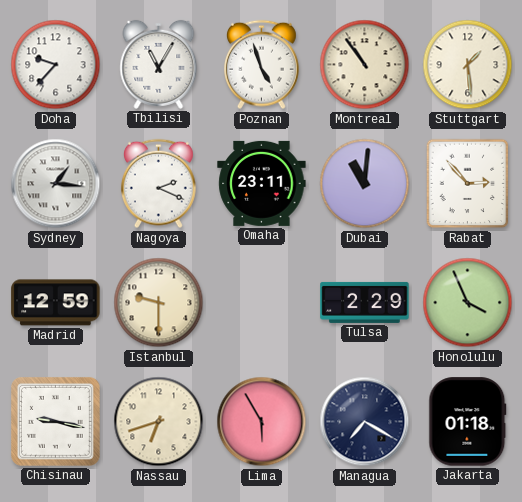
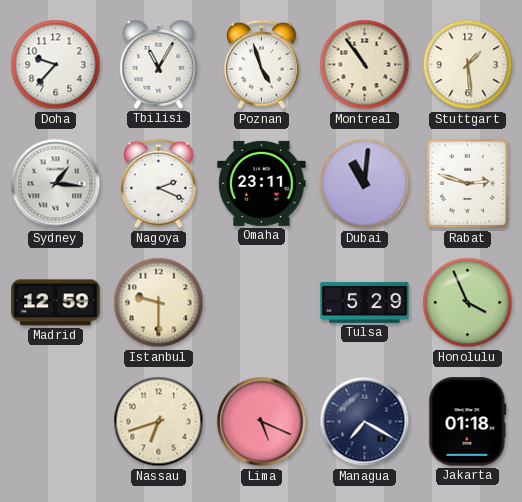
Rabat: 2:53 -> 2:48 (468, 184)
Tulsa: 2:29 -> 5:29 (365, 302)
Chisinau: 9:17 -> none (55, 421)
Lima: 5:55 -> 5:19 (262, 422)
